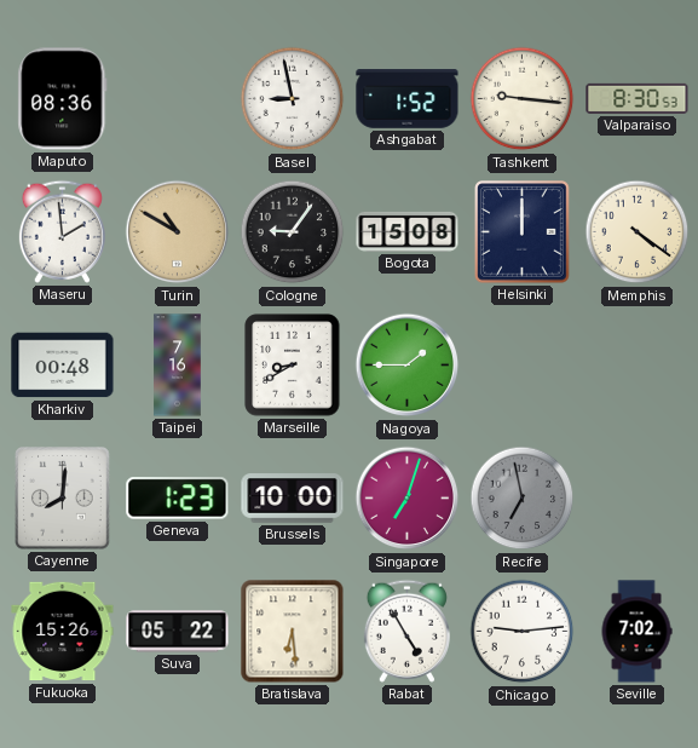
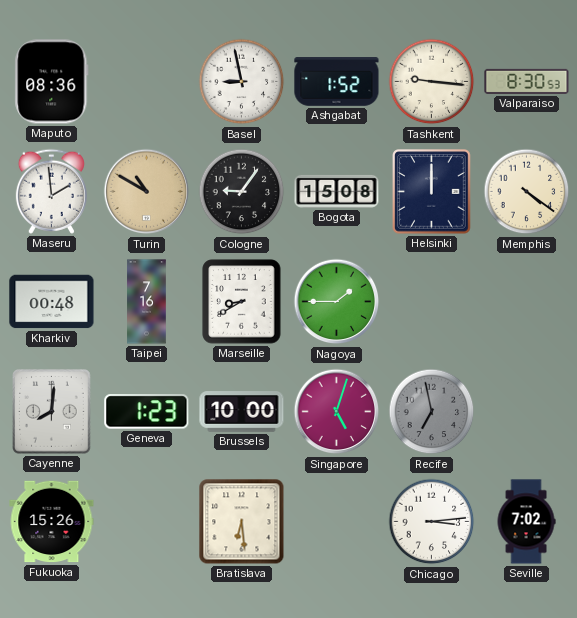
Singapore: 7:03 -> 5:03 (337, 412)
Suva: 05:22 -> none (178, 632)
Rabat: 4:55 -> none (406, 631)
Chicago: 9:14 -> 3:14 (432, 522)
